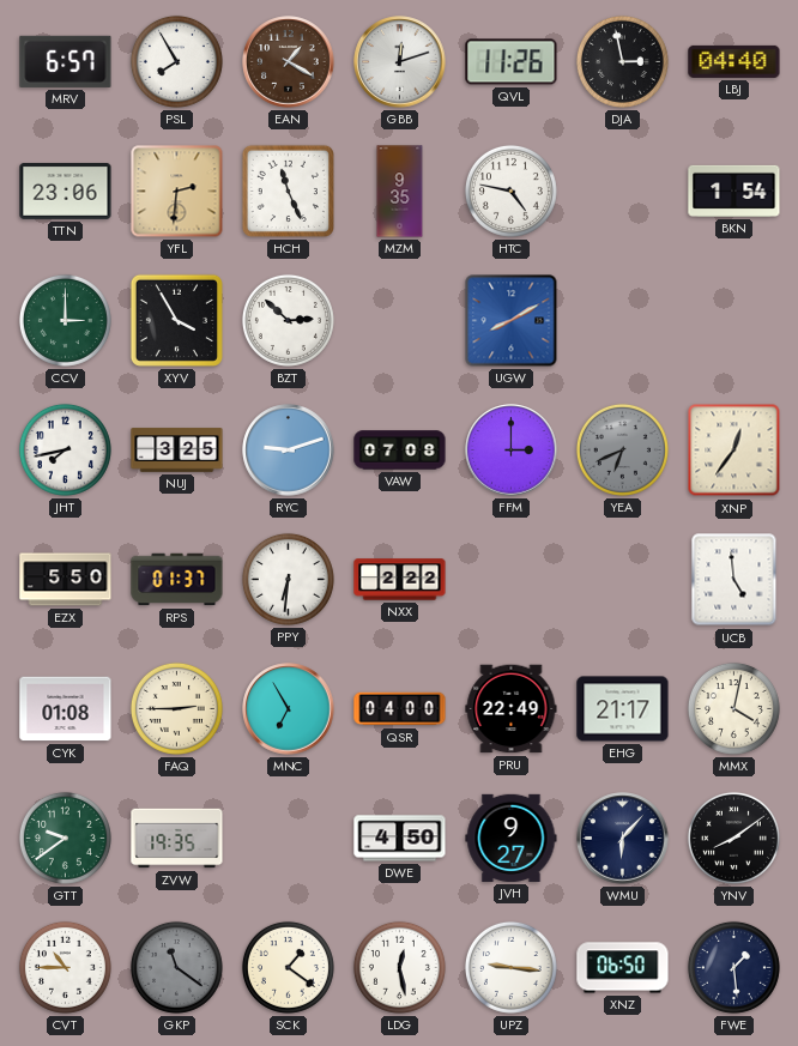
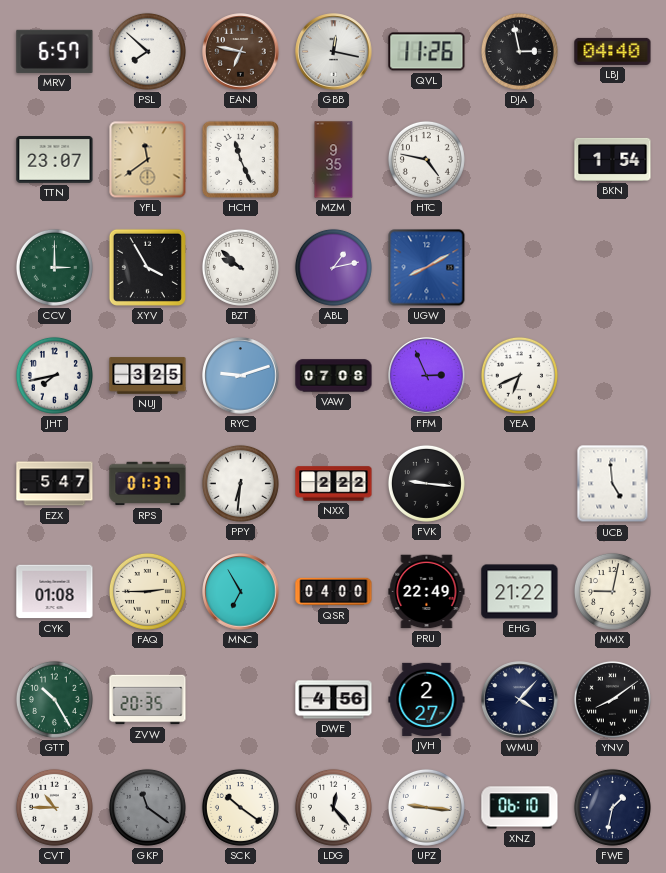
PSL: 7:55 -> 7:52 (147, 51)
EAN: 1:20 -> 6:47 (241, 52)
GBB: 12:12 -> 12:17 (334, 52)
TTN: 23:06 -> 23:07 (55, 160)
YFL: 2:31 -> 11:39 (148, 160)
BZT: 2:52 -> 9:52 (240, 267)
ABL: none -> 1:13 (333, 267)
FFM: 3:00 -> 2:56 (427, 376)
YEA dial: grey -> white (519, 375)
XNP: 12:36 -> none (734, 451)
EZX: 5:50 -> 5:47 (55, 484)
FVK: none -> 9:16 (426, 483)
EHG: 21:17 -> 21:22 (520, 592)
MMX: 4:02 -> 9:02 (612, 591)
GTT: 9:39 -> 10:25 (54, 699)
ZVW: 19:35 -> 20:35 (148, 700)
DWE: 4:50 -> 4:56 (334, 700)
JVH: 9:27 -> 2:27 (427, 699)
WMU: 6:07 -> 4:07 (520, 700)
SCK: 1:21 -> 10:21 (240, 807)
LDG: 12:28 -> 12:23 (333, 807)
XNZ: 06:50 -> 06:10 (520, 808)
FWE: 1:29 -> 1:32 (612, 807)
